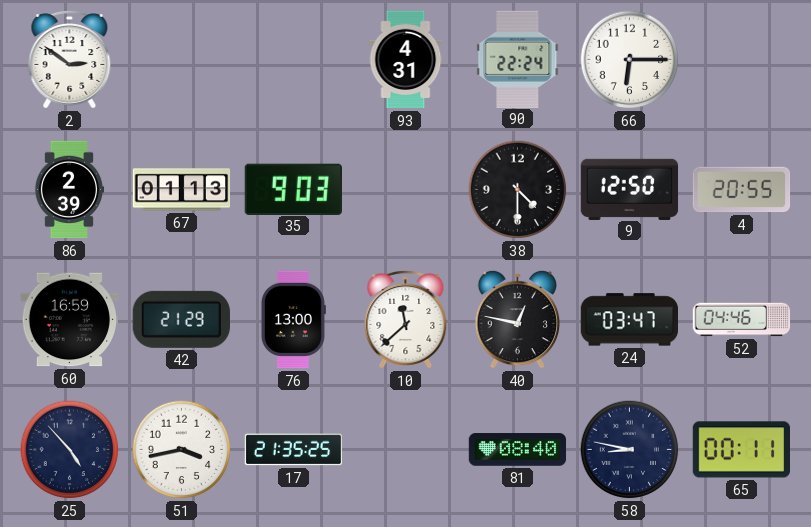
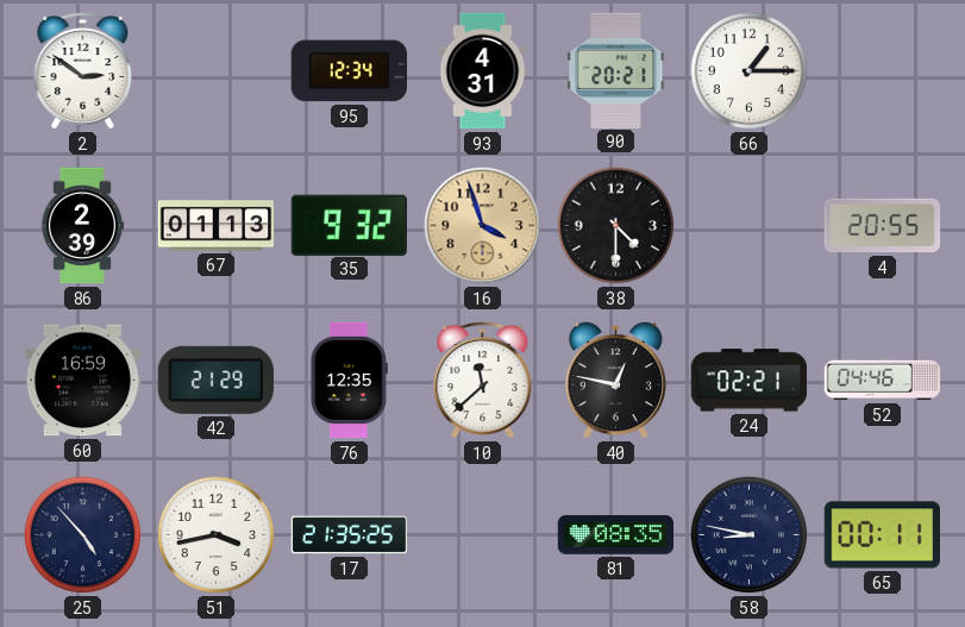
95: none -> 12:34 (349, 71)
90: 22:24 -> 20:21 (616, 70)
66: 6:15 -> 1:15 (750, 71)
35: 9:03 -> 9:32 (349, 225)
16: none -> 3:57 (483, 226)
9: 12:50 -> none (630, 189)
76: 13:00 -> 12:35 (349, 381)
24: 03:47 -> 02:21 (750, 381)
81: 08:40 -> 08:35 (616, 535)
